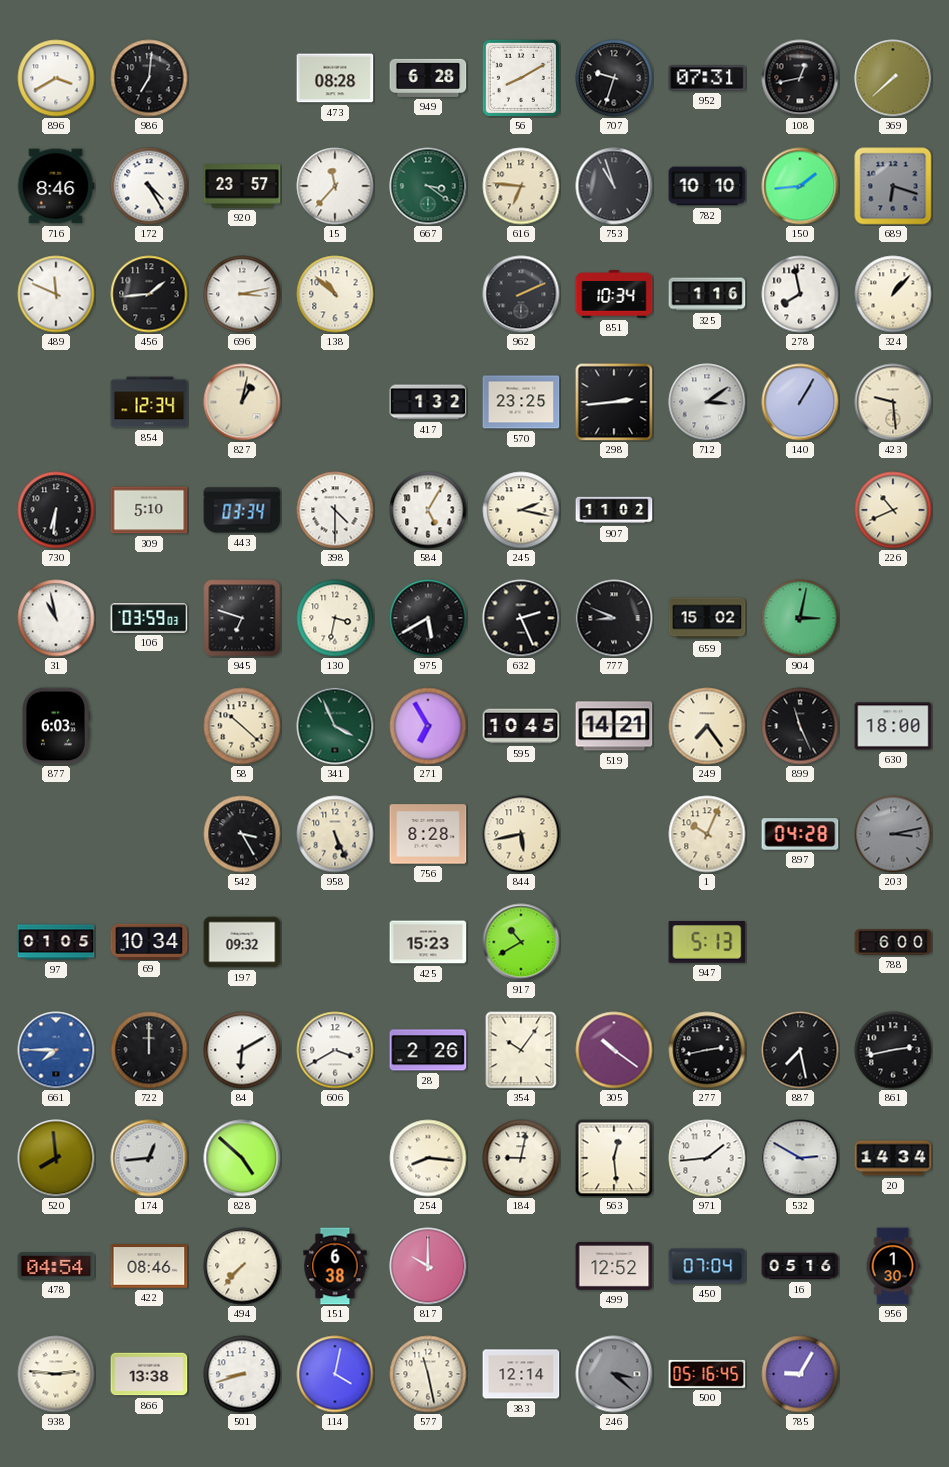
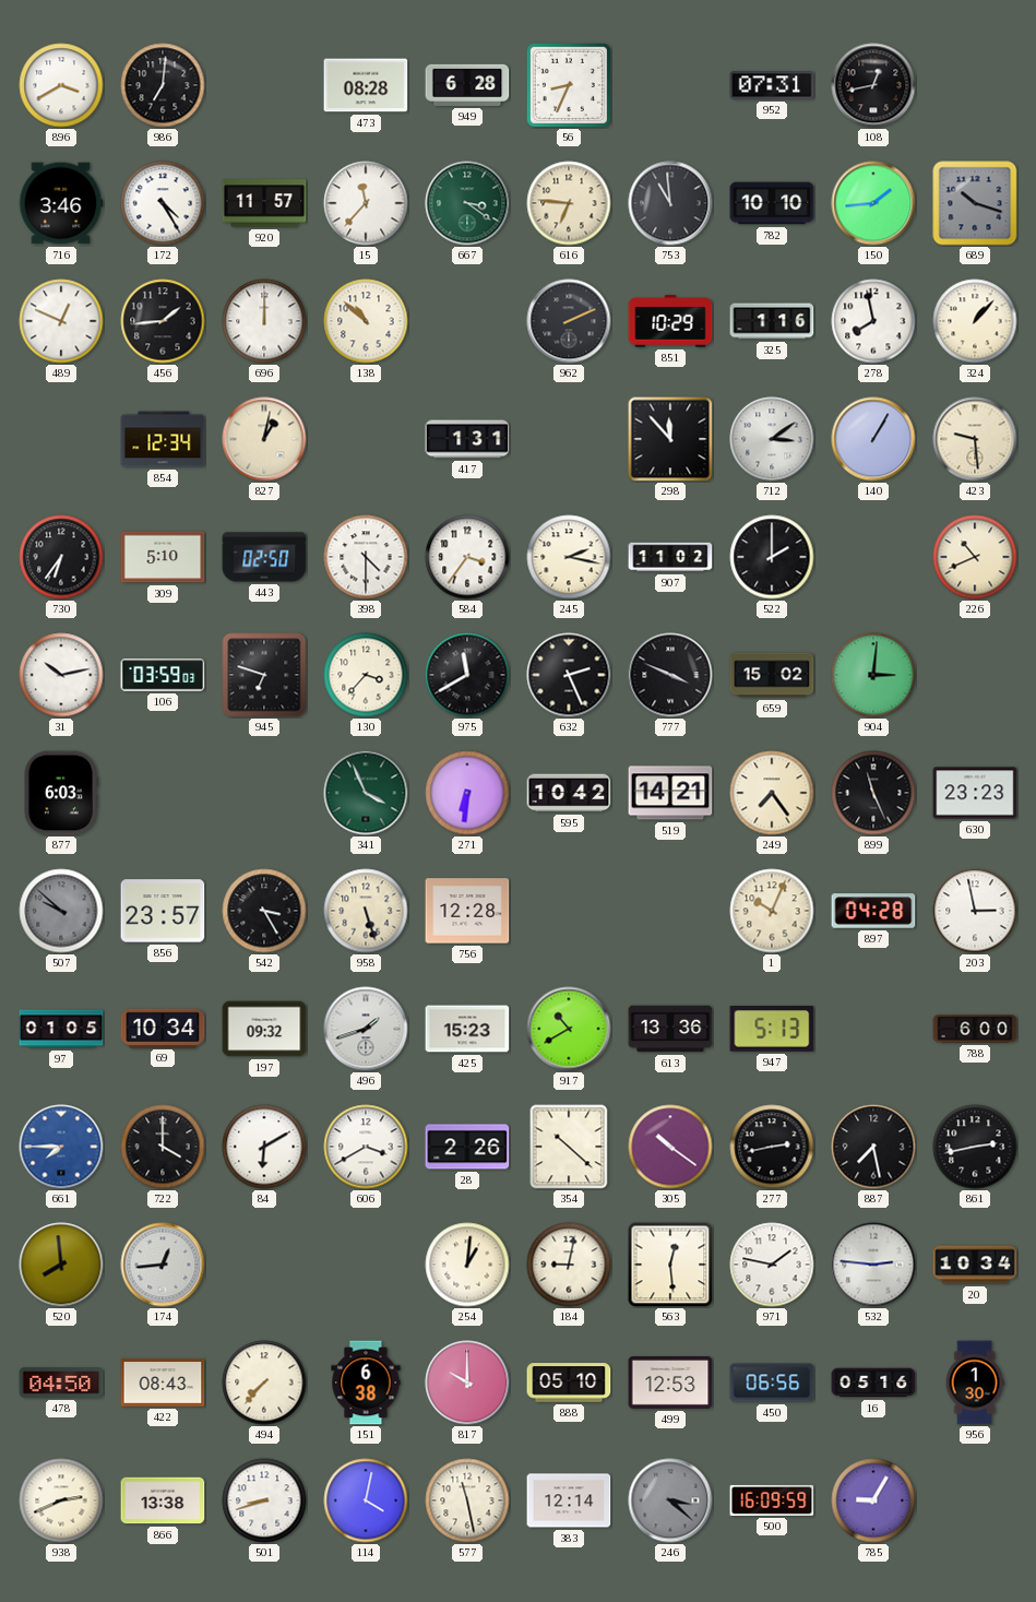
56: 8:10 -> 8:34 (569, 85)
707: 9:33 -> none (614, 78)
369: 7:38 -> none (893, 78)
716: 8:46 -> 3:46 (61, 203)
920: 23:57 -> 11:57 (264, 203)
753: 10:57 -> 10:59 (670, 203)
689: 6:18 -> 10:18 (975, 203)
489: 11:49 -> 12:49 (61, 321)
696: 3:13 -> 12:00 (264, 321)
851: 10:34 -> 10:29 (670, 321)
417: 1:32 -> 1:31 (467, 439)
570: 23:25 -> none (521, 402)
298: 2:44 -> 11:53 (670, 439)
730: 6:31 -> 6:36 (61, 557)
443: 03:34 -> 02:50 (264, 557)
584: 5:05 -> 3:36 (467, 557)
522: none -> 2:00 (772, 557)
31: 10:58 -> 10:13 (61, 675)
130: 3:32 -> 3:37 (366, 675)
975: 5:40 -> 11:40 (467, 675)
777: 8:49 -> 3:49 (670, 675)
904: 3:02 -> 3:01 (873, 675)
58: 10:22 -> none (242, 726)
271: 6:55 -> 6:31 (467, 793)
595: 10:45 -> 10:42 (569, 793)
630: 18:00 -> 23:23 (975, 793)
507: none -> 9:52 (61, 911)
856: none -> 23:57 (163, 911)
958: 5:26 -> 5:27 (366, 911)
756: 8:28 -> 12:28 (467, 911)
844: 5:43 -> none (521, 834)
203: 3:13 -> 2:58 (975, 911)
203 dial: grey -> white (975, 911)
496: none -> 1:42 (366, 1029)
613: none -> 13:36 (670, 1029)
722: 12:00 -> 4:00 (163, 1147)
354: 10:06 -> 10:22 (569, 1147)
828: 4:52 -> none (242, 1158)
254: 8:16 -> 1:01 (467, 1265)
971: 1:44 -> 1:47 (772, 1265)
532: 2:50 -> 2:46 (873, 1265)
20: 14:34 -> 10:34 (975, 1265)
478: 04:54 -> 04:50 (61, 1383)
422: 08:46 -> 08:43 (163, 1383)
888: none -> 05:10 (569, 1383)
499: 12:52 -> 12:53 (670, 1383)
450: 07:04 -> 06:56 (772, 1383)
938: 2:46 -> 2:41 (61, 1500)
500: 05:16 -> 16:09 (772, 1500)
